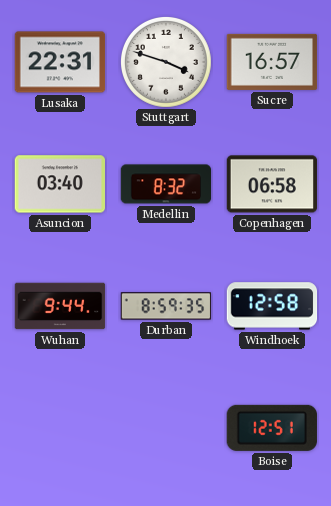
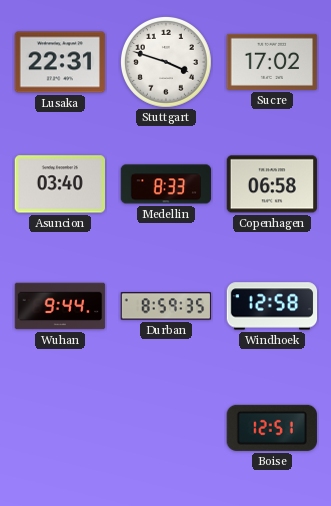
Sucre: 16:57 -> 17:02 (272, 62)
Medellin: 8:32 -> 8:33 (166, 184)
